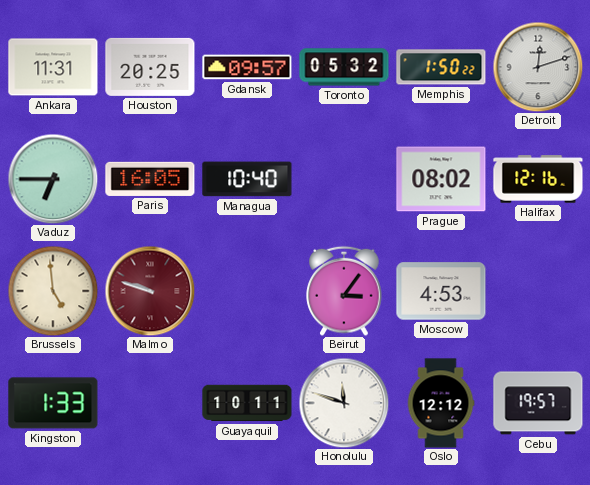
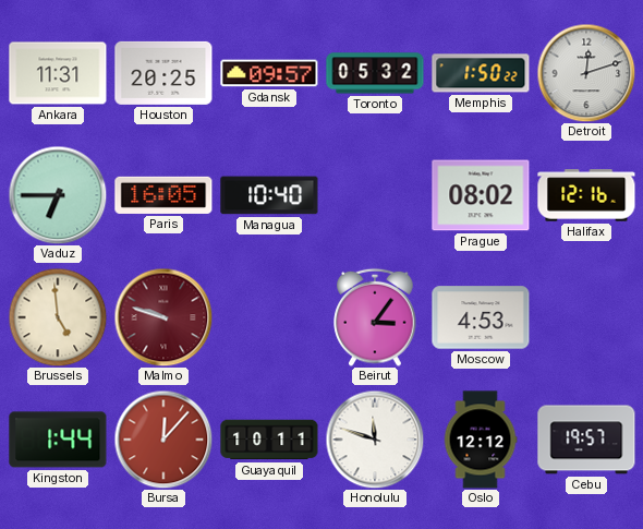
Kingston: 1:33 -> 1:44 (58, 440)
Bursa: none -> 12:07 (163, 440)
